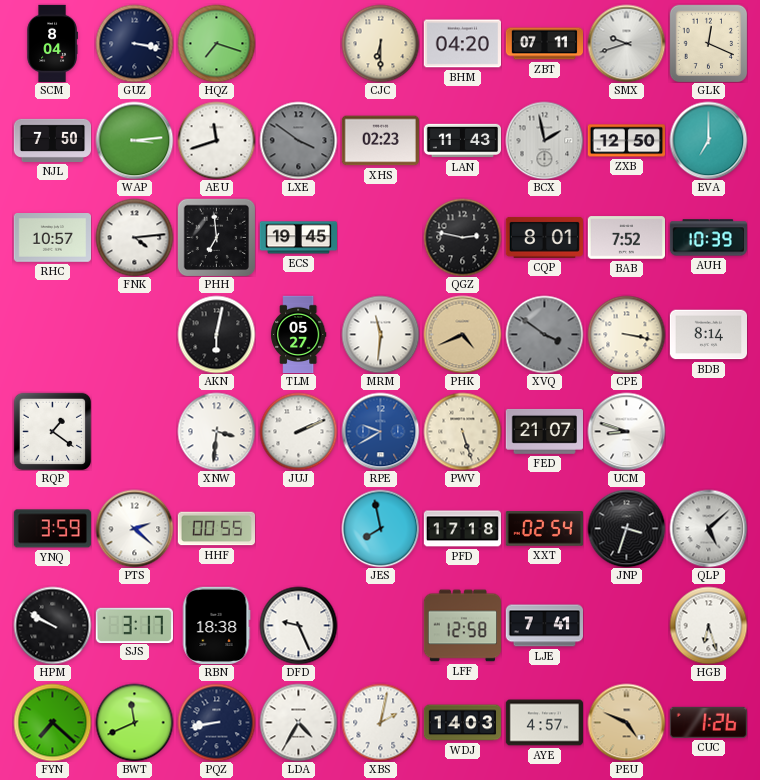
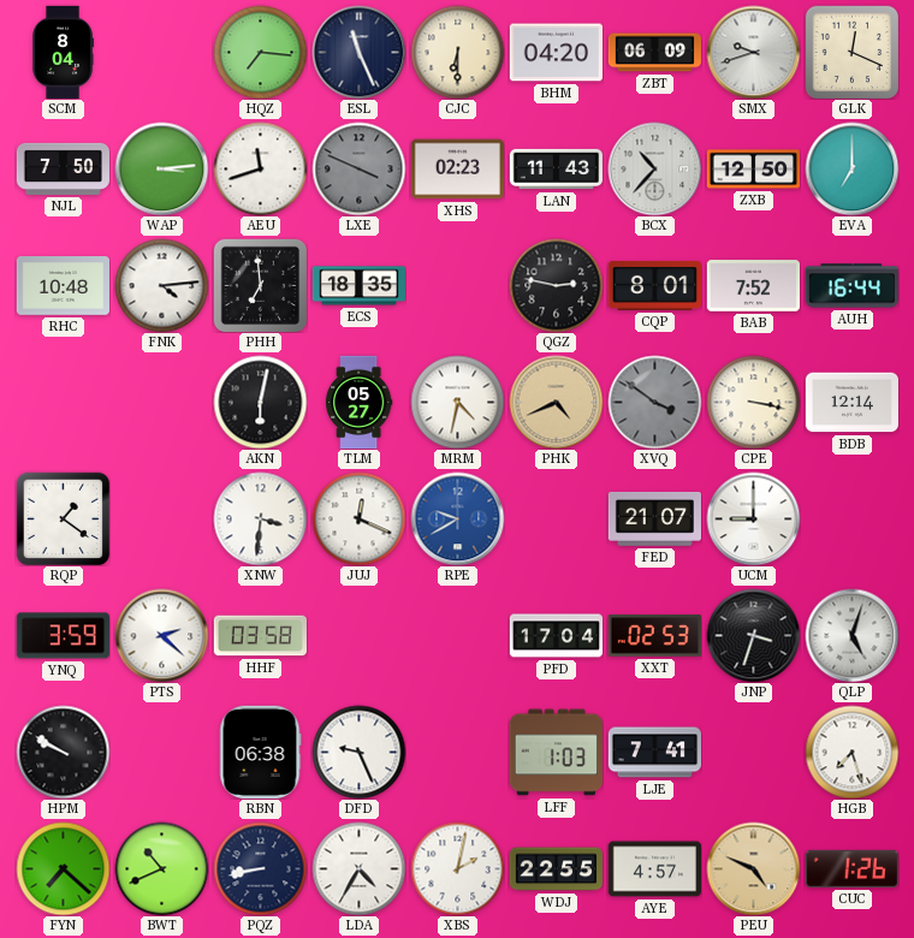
GUZ: 3:17 -> none (134, 43)
HQZ: 7:18 -> 7:16 (260, 52)
ESL: none -> 11:26 (358, 52)
ZBT: 07:11 -> 06:09 (654, 53)
LXE: 3:51 -> 3:49 (358, 168)
BCX: 1:58 -> 10:37 (654, 168)
RHC: 10:57 -> 10:48 (63, 286)
ECS: 19:45 -> 18:35 (358, 286)
AUH: 10:39 -> 16:44 (851, 286)
MRM: 11:31 -> 4:32 (457, 402)
BDB: 8:14 -> 12:14 (851, 403)
JUJ: 2:11 -> 12:19 (358, 518)
PWV: 5:27 -> none (462, 431)
UCM: 8:48 -> 9:00 (753, 518)
HHF: 00:55 -> 03:58 (260, 636)
JES: 7:58 -> none (380, 528)
PFD: 17:18 -> 17:04 (556, 636)
XXT: 02:54 -> 02:53 (654, 636)
QLP: 5:08 -> 5:03 (851, 635)
SJS: 3:17 -> none (134, 625)
RBN: 18:38 -> 06:38 (260, 752)
LFF: 12:58 -> 1:03 (556, 753)
HGB: 6:27 -> 7:27 (851, 752)
BWT: 11:41 -> 10:41 (161, 868)
WDJ: 14:03 -> 22:55 (556, 869)
